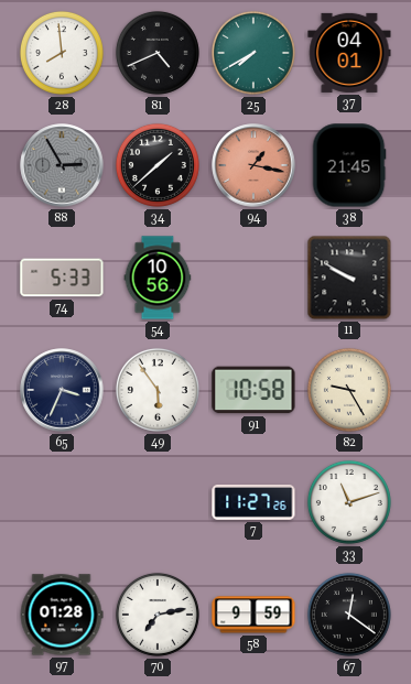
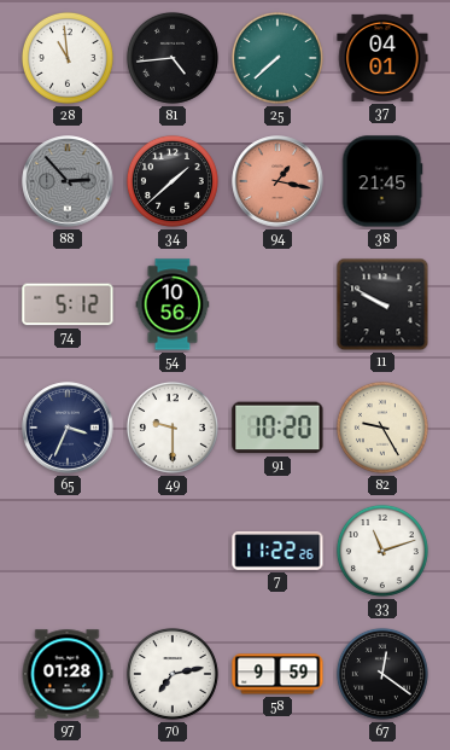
28: 7:59 -> 10:59 (68, 58)
81: 4:41 -> 4:44 (173, 58)
25: 7:40 -> 7:38 (277, 58)
88: 2:55 -> 2:53 (68, 181)
74: 5:33 -> 5:12 (68, 304)
49: 5:54 -> 9:30 (173, 428)
91: 10:58 -> 10:20 (277, 428)
7: 11:27 -> 11:22 (277, 551)
